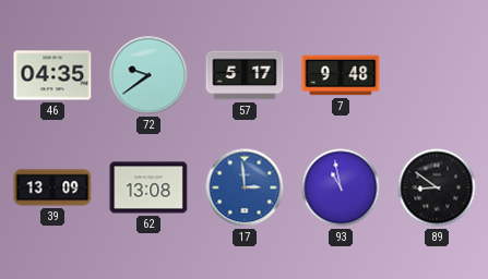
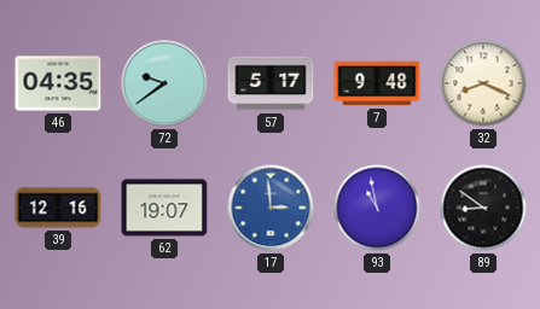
32: none -> 8:19 (483, 83)
39: 13:09 -> 12:16 (58, 208)
62: 13:08 -> 19:07 (164, 208)
